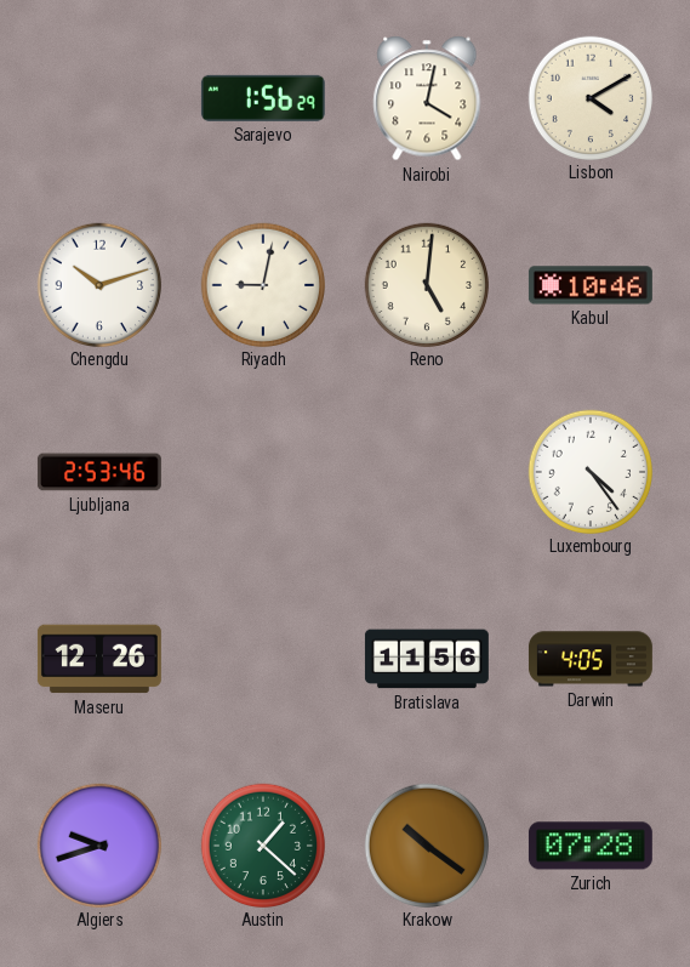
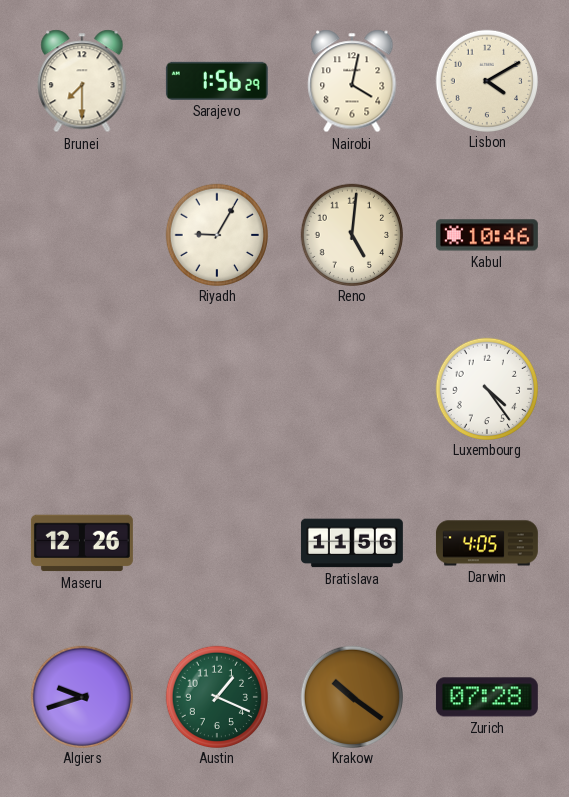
Brunei: none -> 7:30 (82, 81)
Chengdu: 10:12 -> none (98, 284)
Riyadh: 9:02 -> 9:05 (216, 234)
Ljubljana: 2:53 -> none (99, 472)
Austin: 1:22 -> 1:19 (216, 696)
